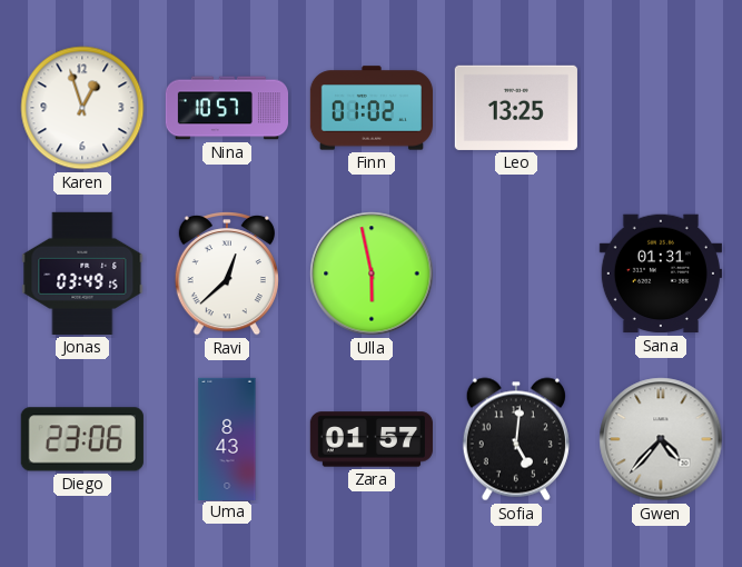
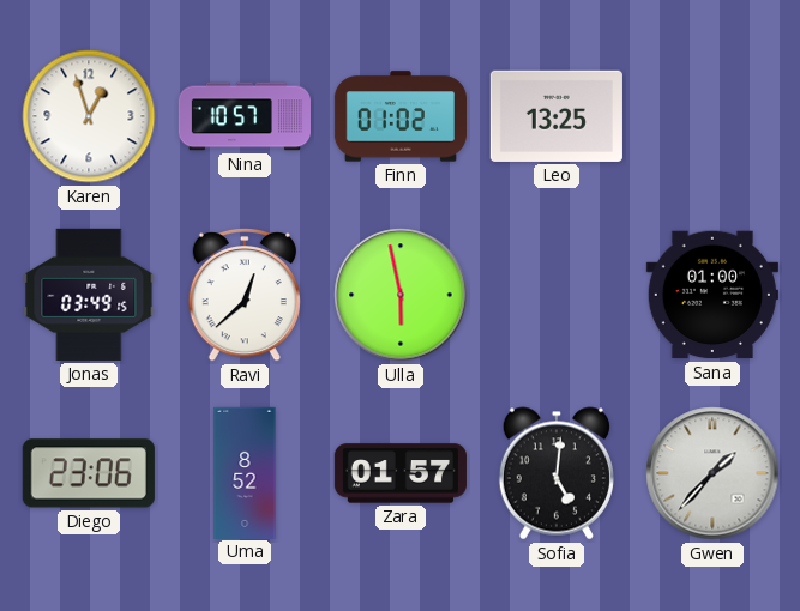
Sana: 01:31 -> 01:00 (712, 295)
Uma: 8:43 -> 8:52 (245, 472)
Gwen: 4:37 -> 1:37 (712, 473)
